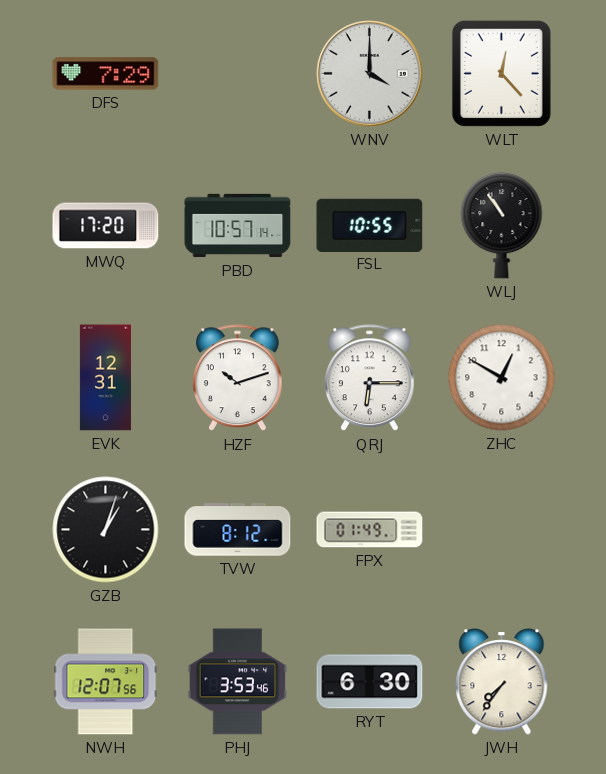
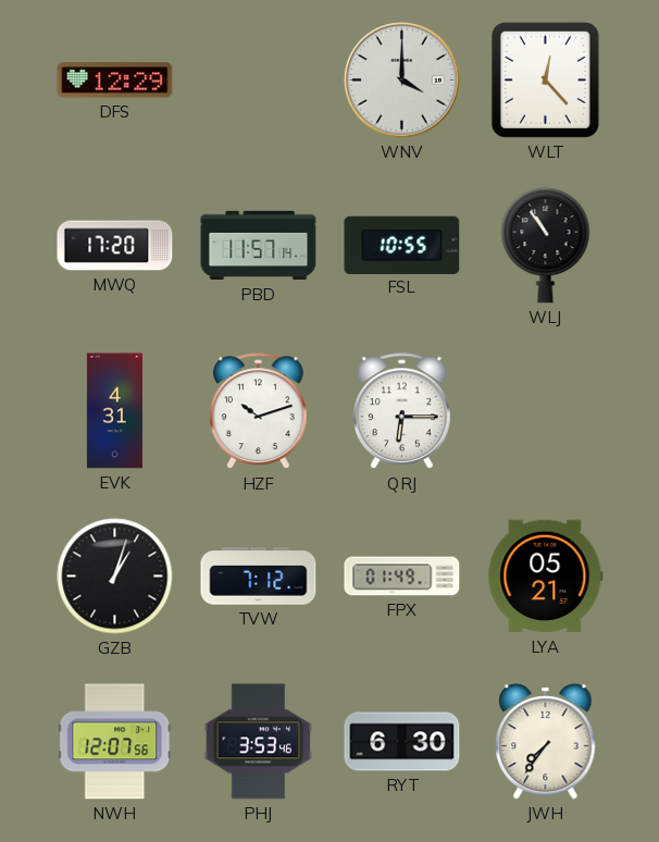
DFS: 7:29 -> 12:29 (115, 81)
PBD: 10:57 -> 11:57 (259, 246)
EVK: 12:31 -> 4:31 (114, 411)
ZHC: 12:50 -> none (502, 378)
TVW: 8:12 -> 7:12 (259, 577)
LYA: none -> 05:21 (546, 577)
